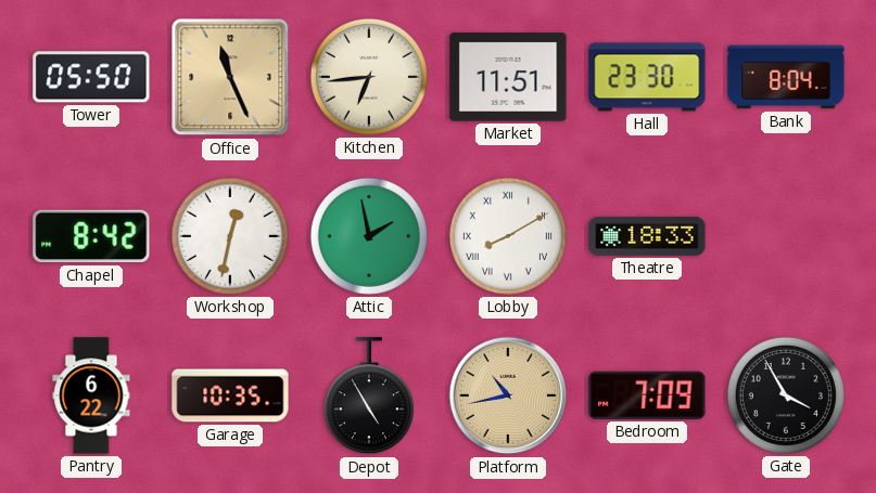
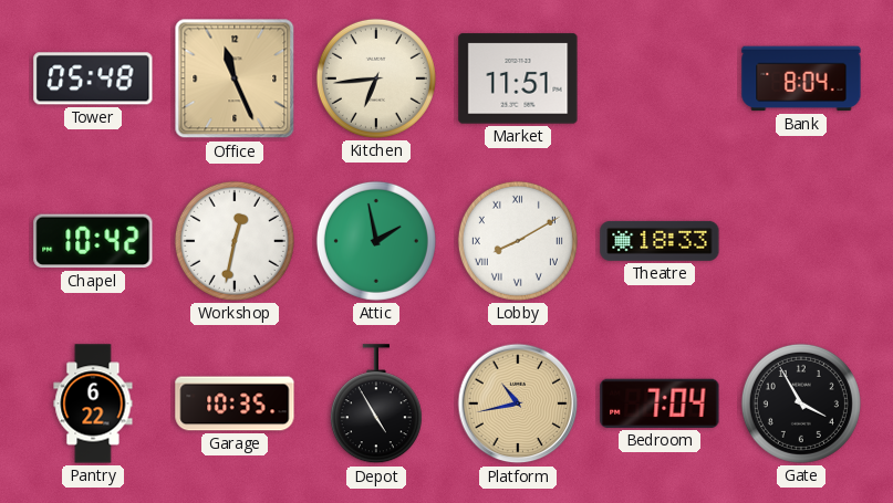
Tower: 05:50 -> 05:48 (93, 78)
Hall: 23:30 -> none (647, 77)
Chapel: 8:42 -> 10:42 (93, 241)
Bedroom: 7:09 -> 7:04 (660, 404)
